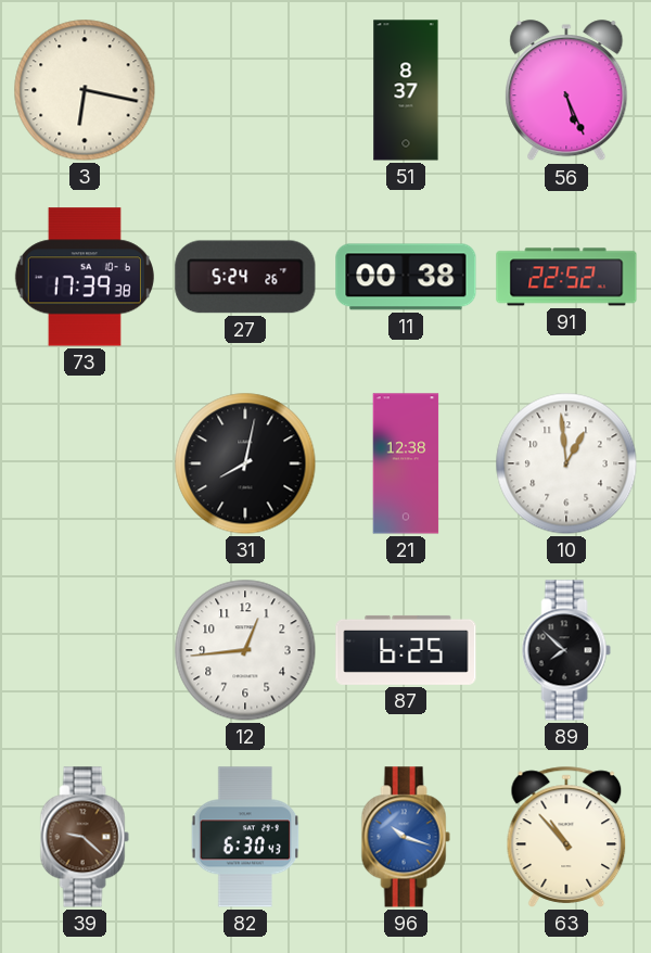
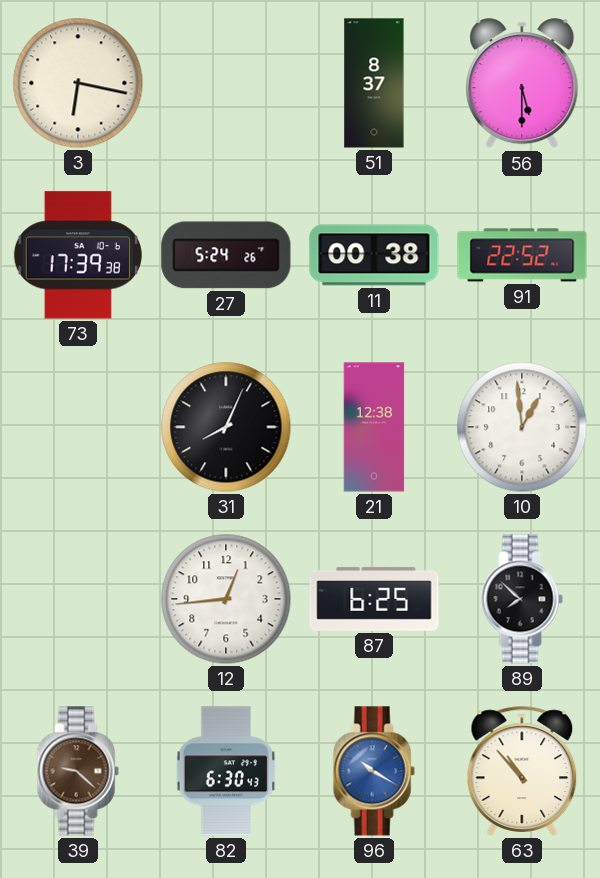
56: 5:26 -> 5:30 (522, 84)
31: 8:02 -> 8:04 (226, 427)
96: 10:18 -> 10:20 (374, 771)
